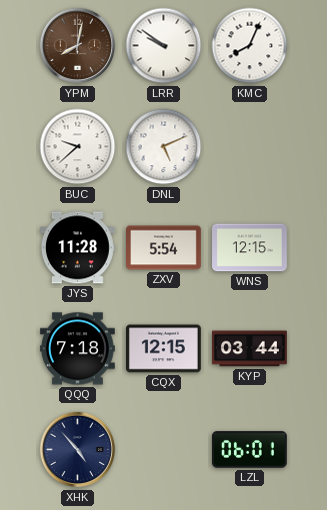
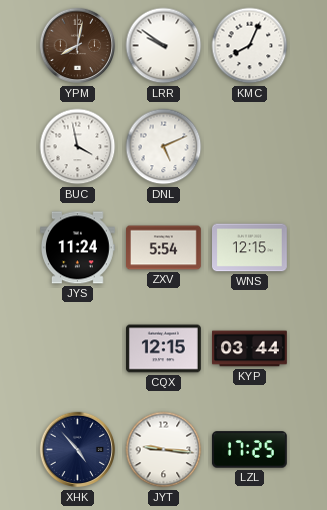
BUC: 9:38 -> 3:58 (78, 147)
JYS: 11:28 -> 11:24 (77, 248)
QQQ: 7:18 -> none (78, 349)
JYT: none -> 9:16 (164, 450)
LZL: 06:01 -> 17:25 (249, 450)
